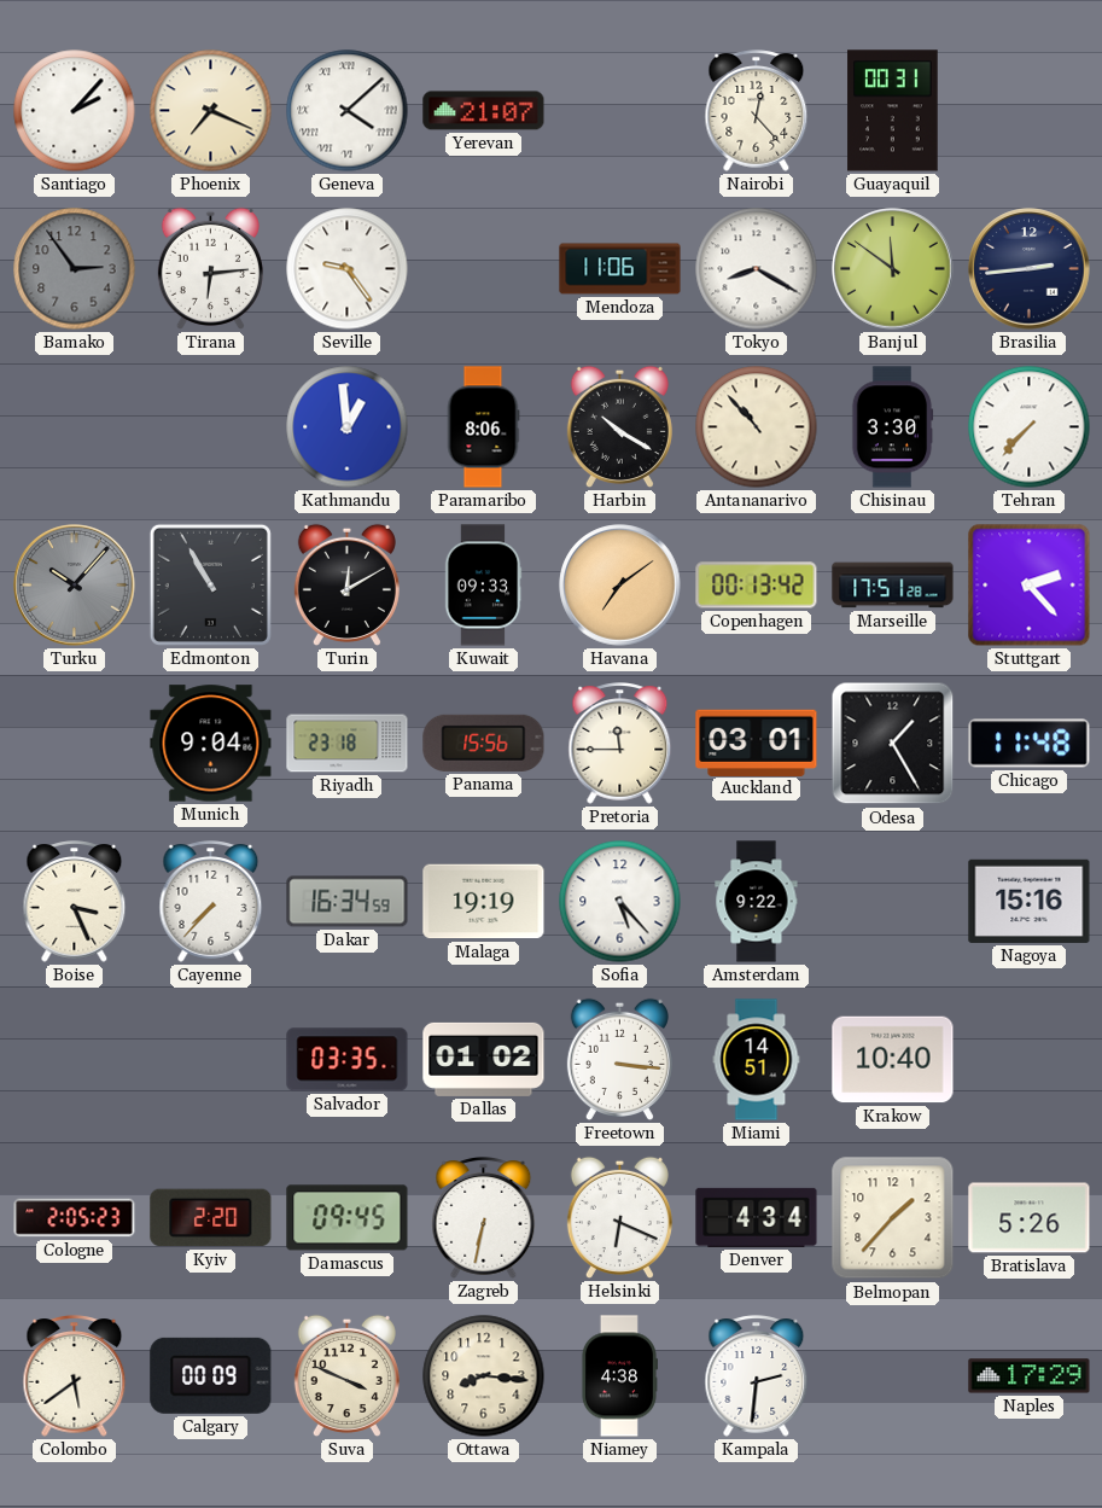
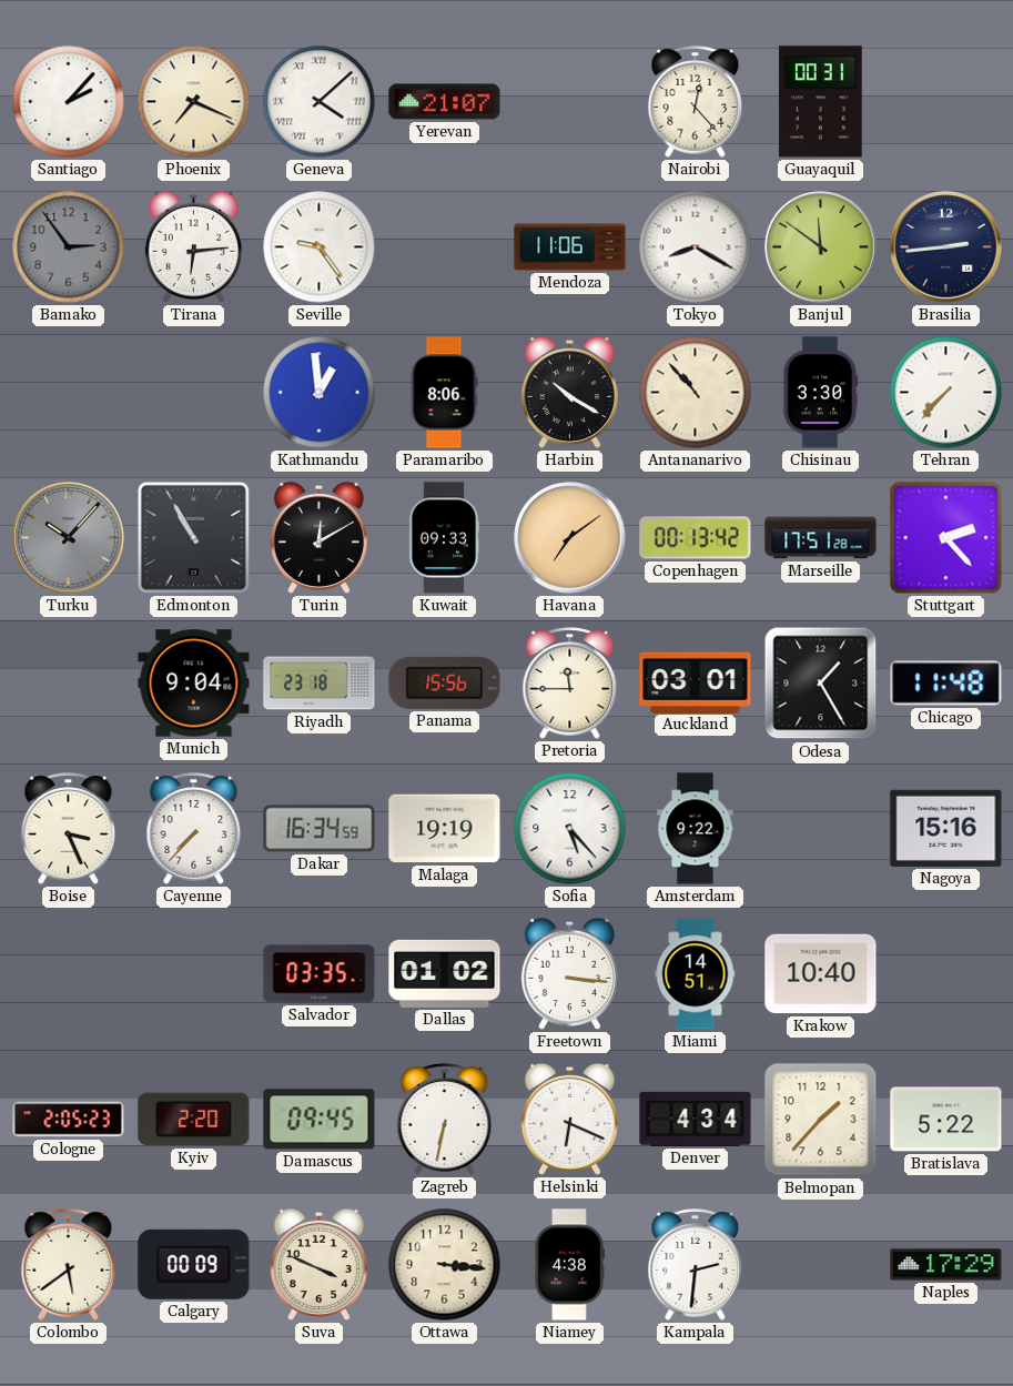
Bratislava: 5:26 -> 5:22 (946, 1120)
Ottawa: 8:16 -> 3:16 (445, 1265)
